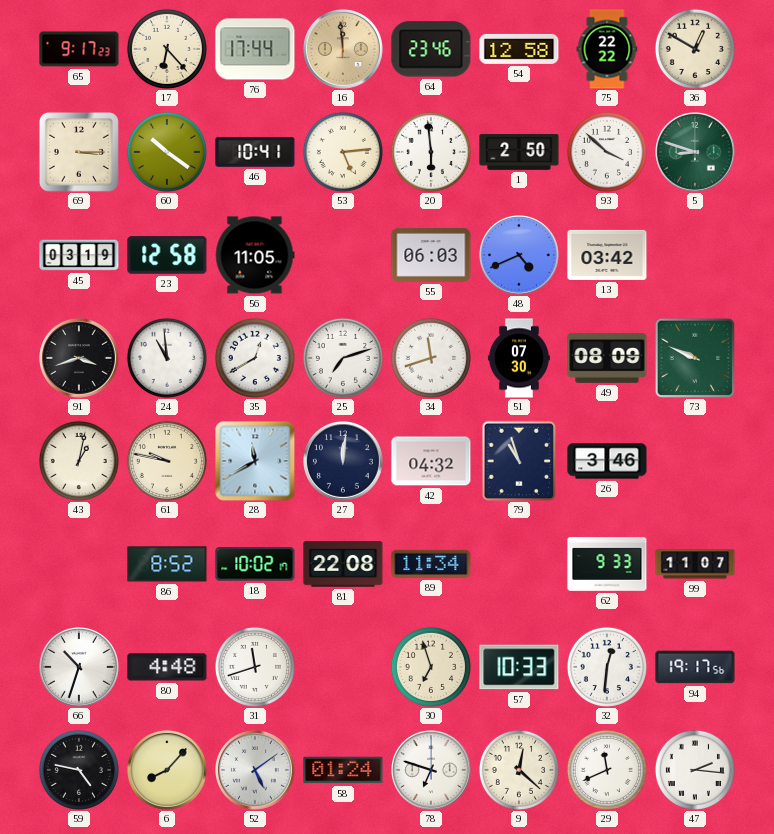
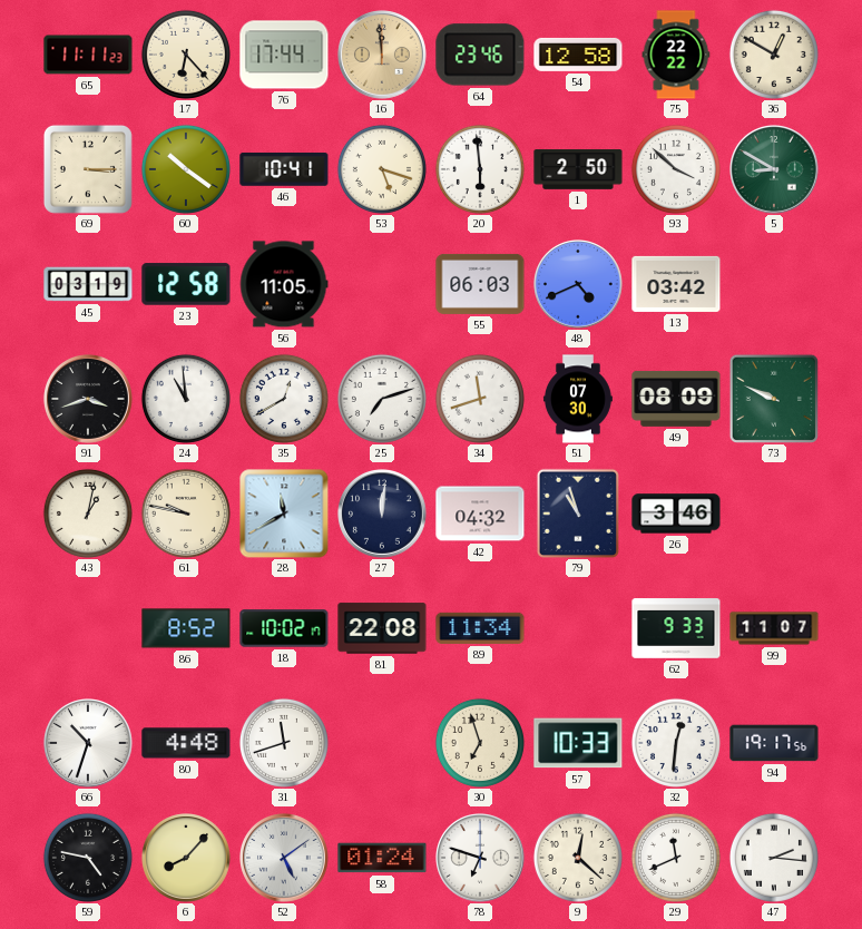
65: 9:17 -> 11:11 (88, 55)
53: 5:14 -> 5:18 (382, 169)
5: 8:48 -> 8:50 (775, 170)
